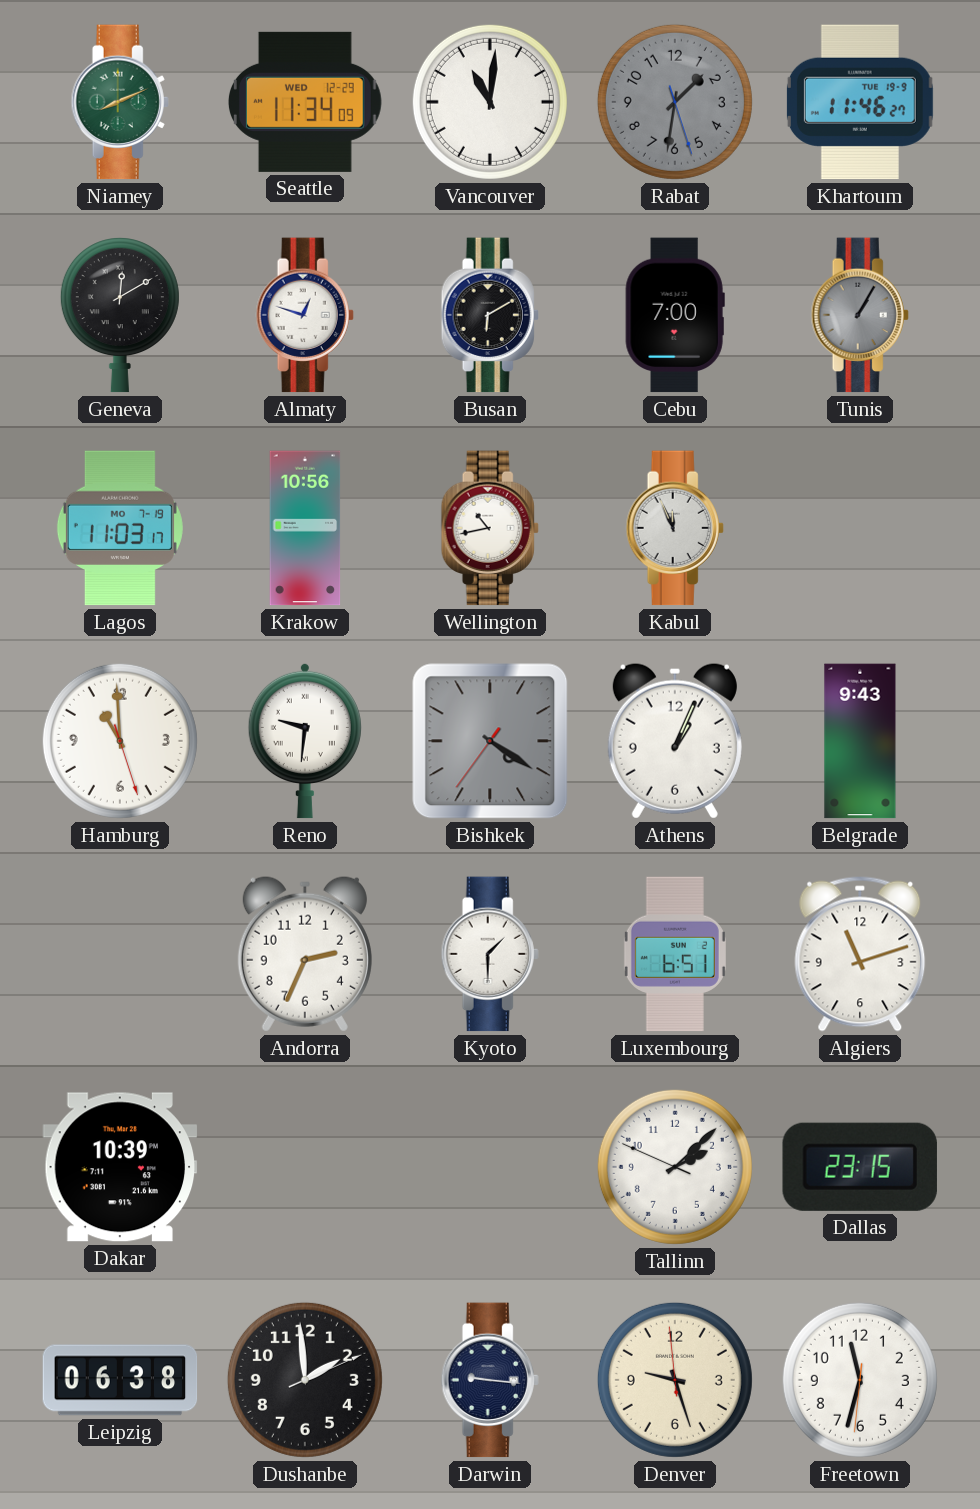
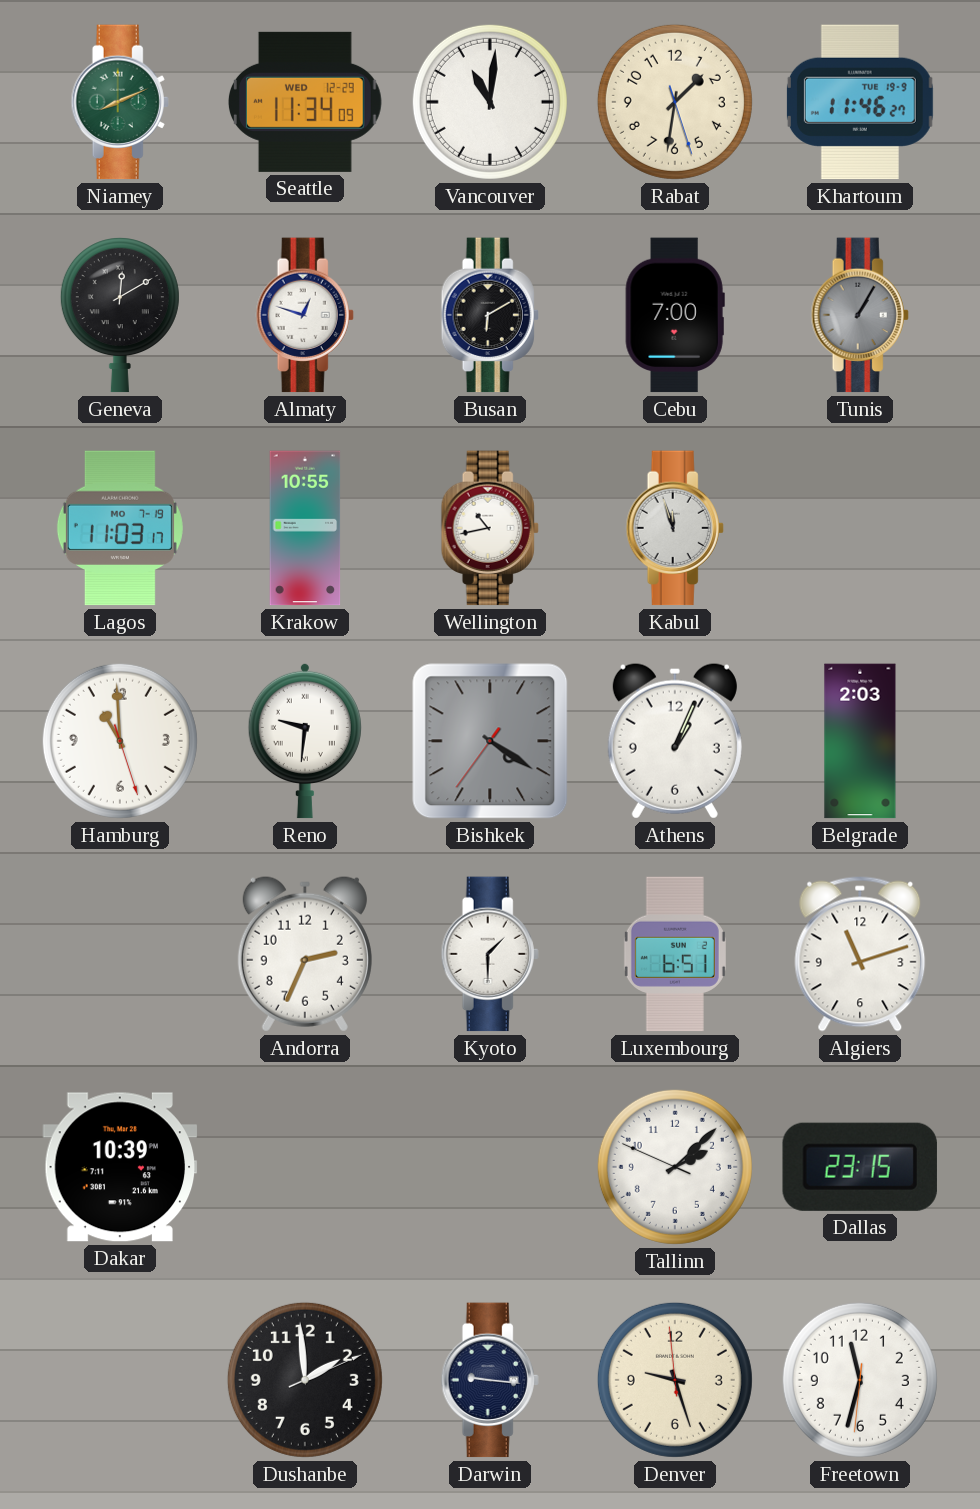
Rabat dial: grey -> cream (675, 102)
Krakow: 10:56 -> 10:55 (305, 528)
Kabul: 11:56 -> 11:57 (675, 528)
Belgrade: 9:43 -> 2:03 (860, 741)
Leipzig: 06:38 -> none (120, 1380)
